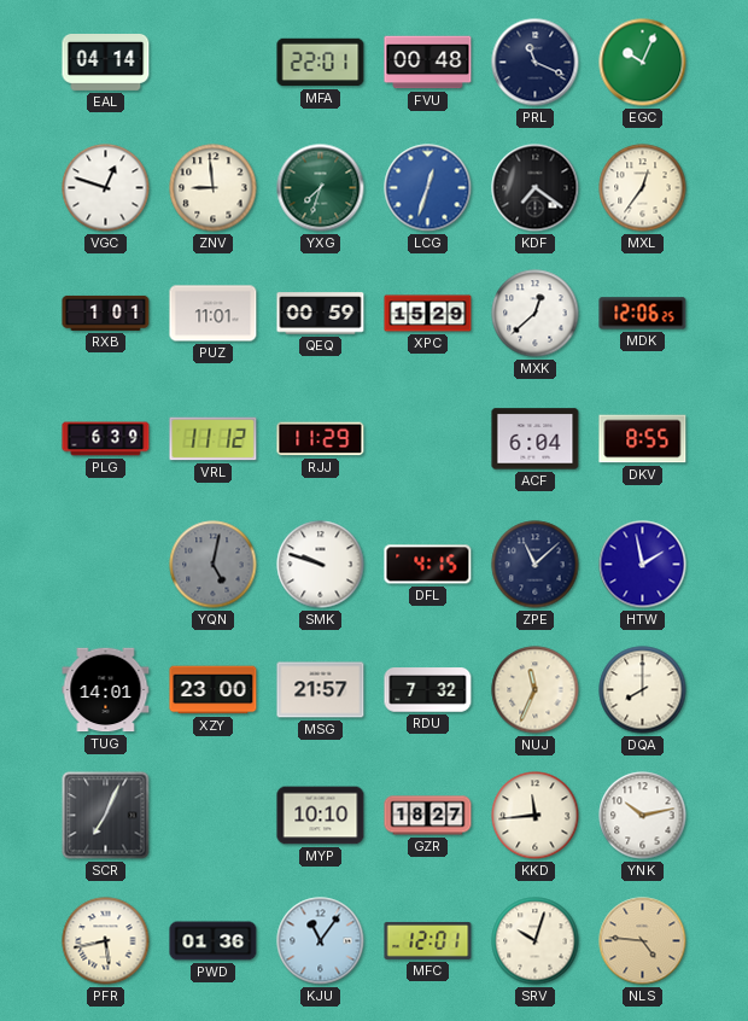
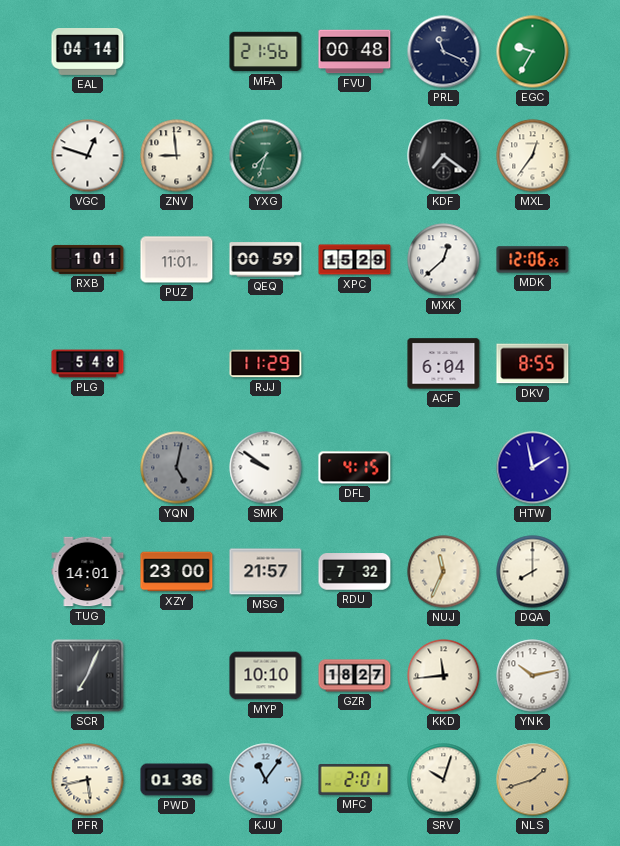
MFA: 22:01 -> 21:56 (266, 52)
EGC: 10:04 -> 9:35 (533, 52)
LCG: 12:33 -> none (428, 188)
PLG: 6:39 -> 5:48 (88, 364)
VRL: 11:12 -> none (214, 439)
SMK: 9:48 -> 9:51 (266, 468)
ZPE: 11:08 -> none (536, 565)
MFC: 12:01 -> 2:01 (355, 779)
NLS: 4:46 -> 1:42 (533, 780)
